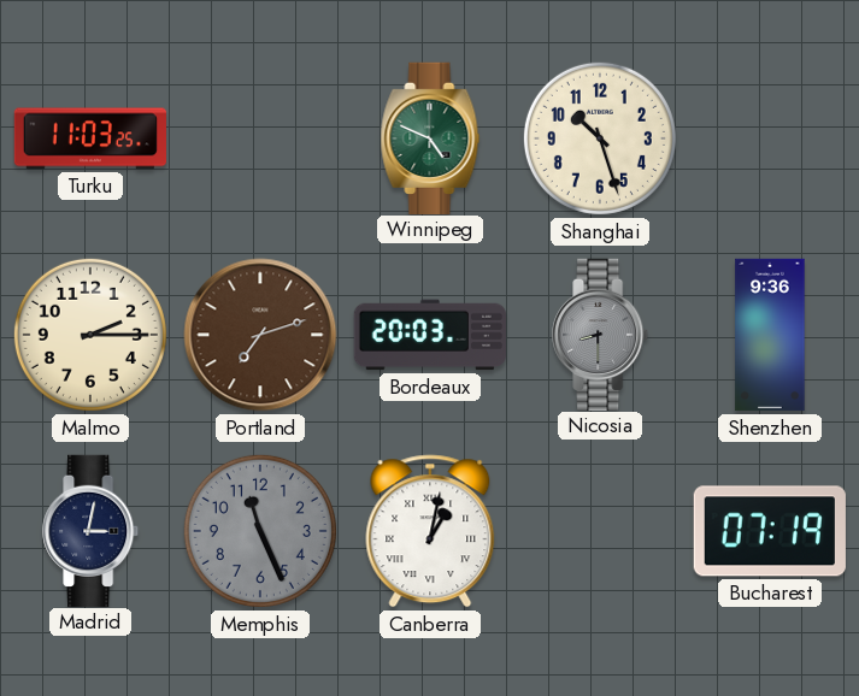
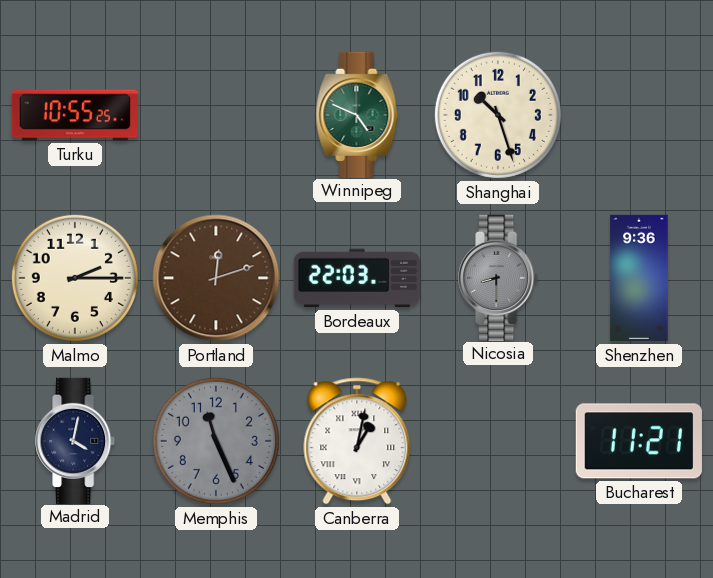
Turku: 11:03 -> 10:55 (74, 115)
Portland: 7:12 -> 12:12 (216, 278)
Bordeaux: 20:03 -> 22:03 (356, 278)
Madrid: 3:02 -> 4:02 (76, 440)
Bucharest: 07:19 -> 11:21 (639, 441)
